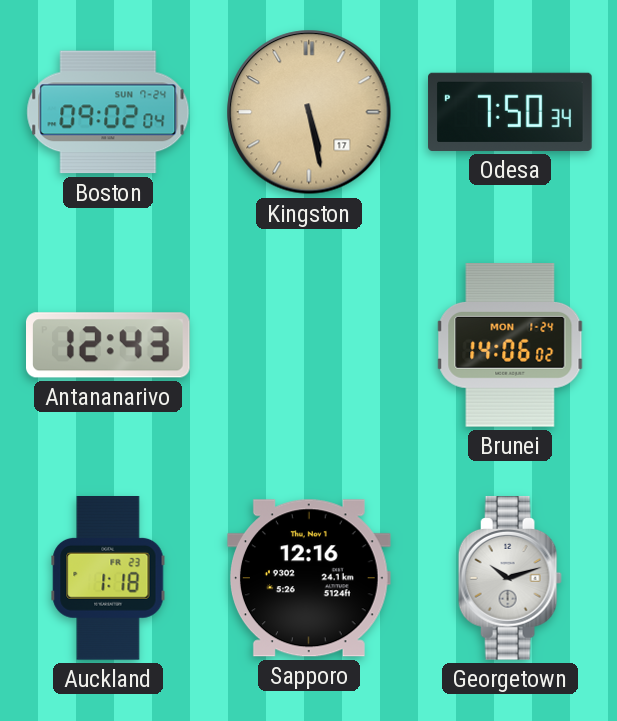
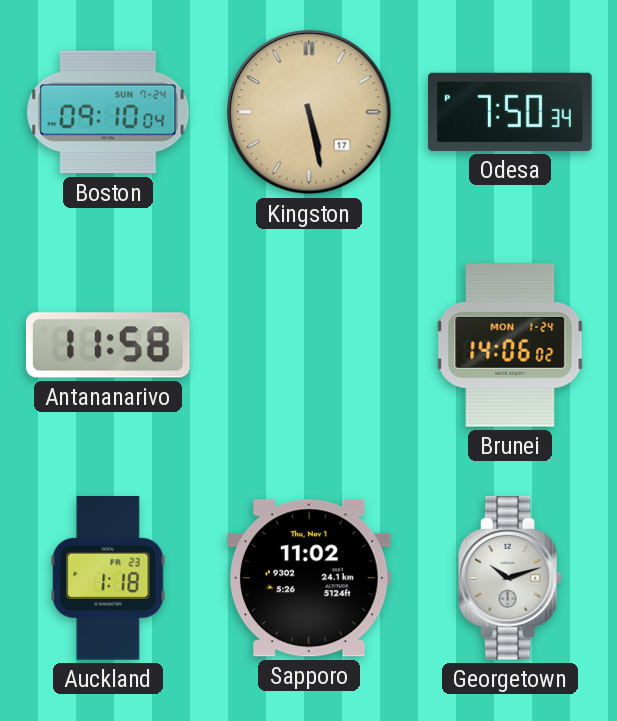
Boston: 09:02 -> 09:10 (108, 112)
Antananarivo: 12:43 -> 11:58 (109, 345)
Sapporo: 12:16 -> 11:02 (309, 578)
